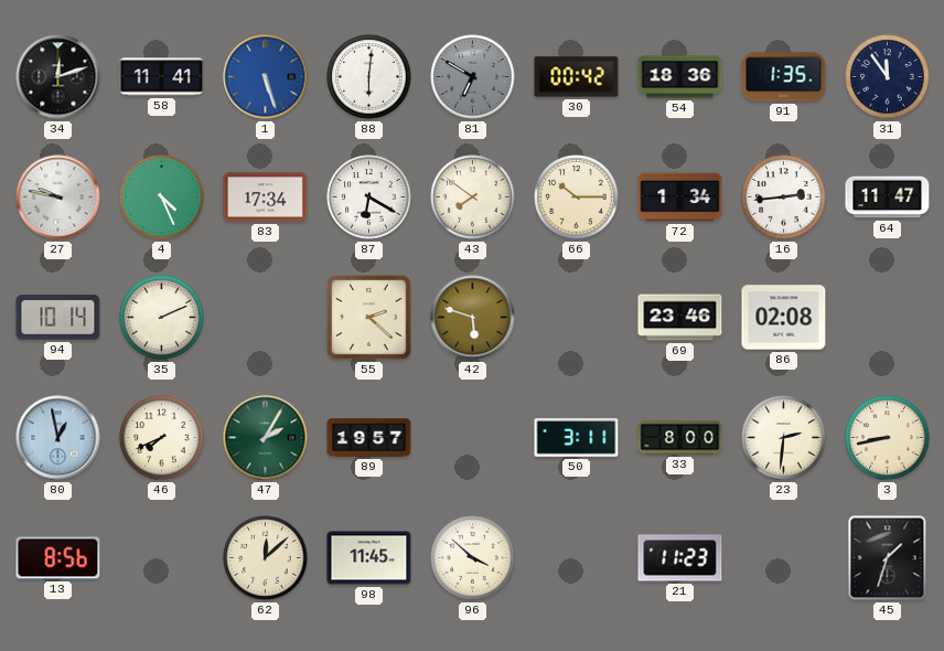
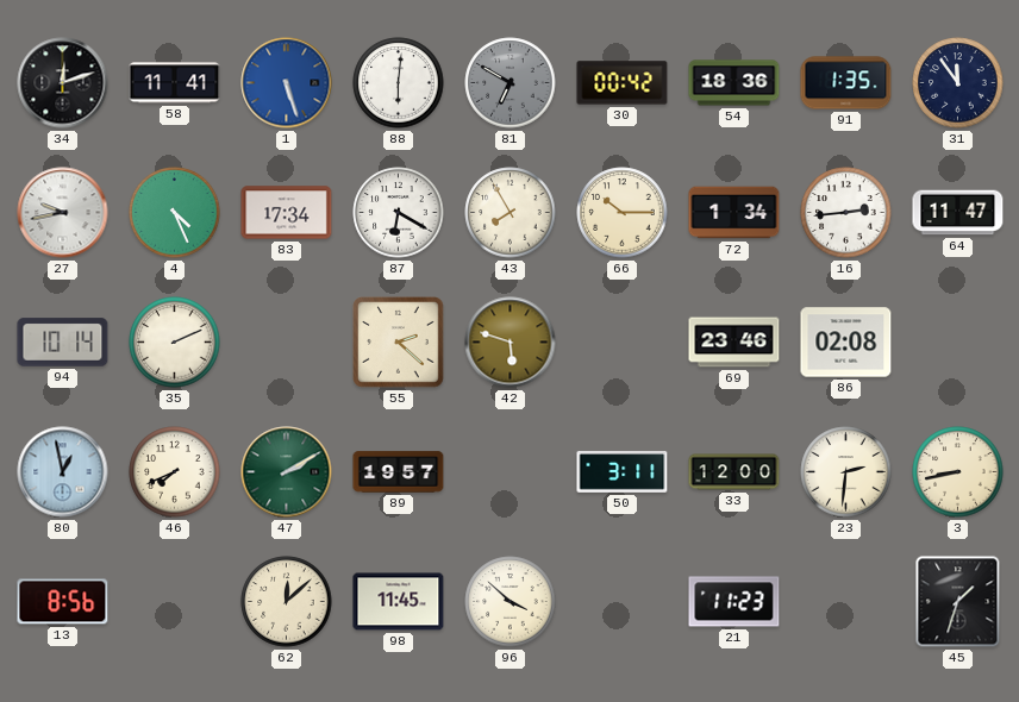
27: 9:47 -> 9:43 (63, 213)
43: 7:51 -> 7:55 (511, 213)
47: 2:05 -> 2:10 (287, 472)
33: 8:00 -> 12:00 (734, 472)
